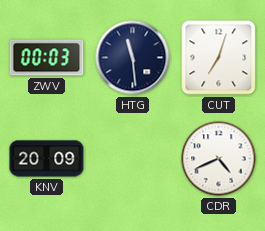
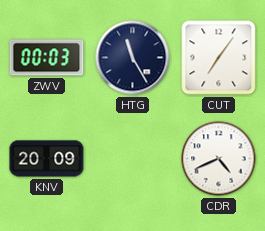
HTG: 11:29 -> 11:25 (133, 58)
CUT: 7:03 -> 7:06 (219, 58)
